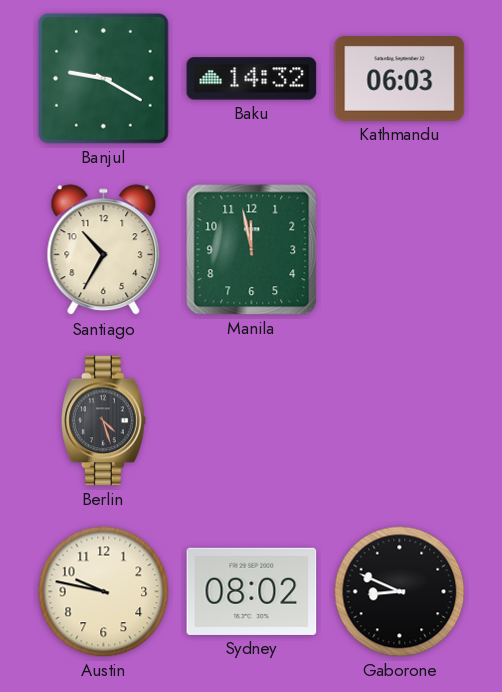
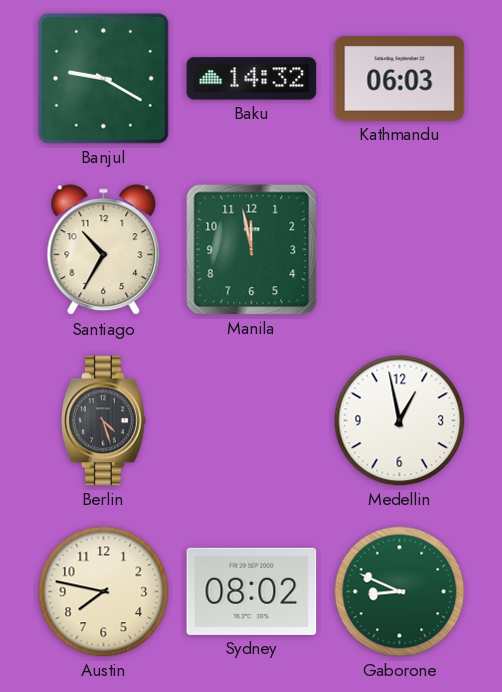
Medellin: none -> 12:58 (400, 421)
Austin: 9:47 -> 7:47 (104, 592)
Gaborone dial: black -> green (400, 592)
